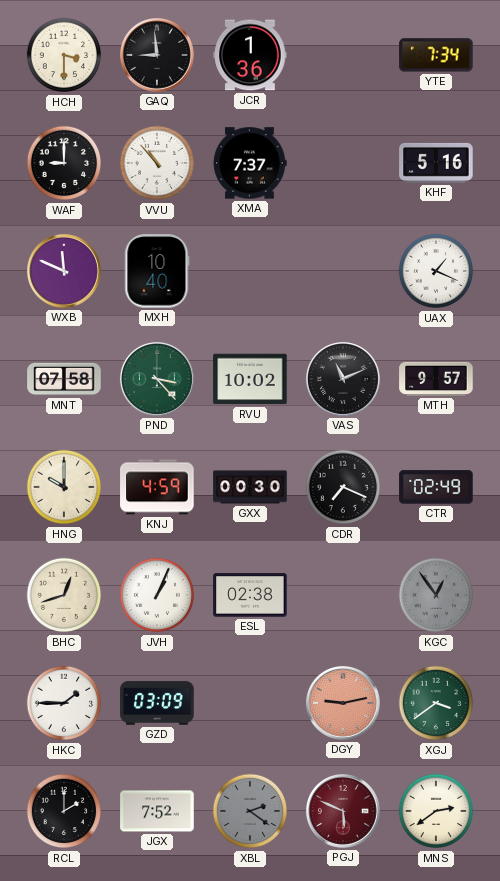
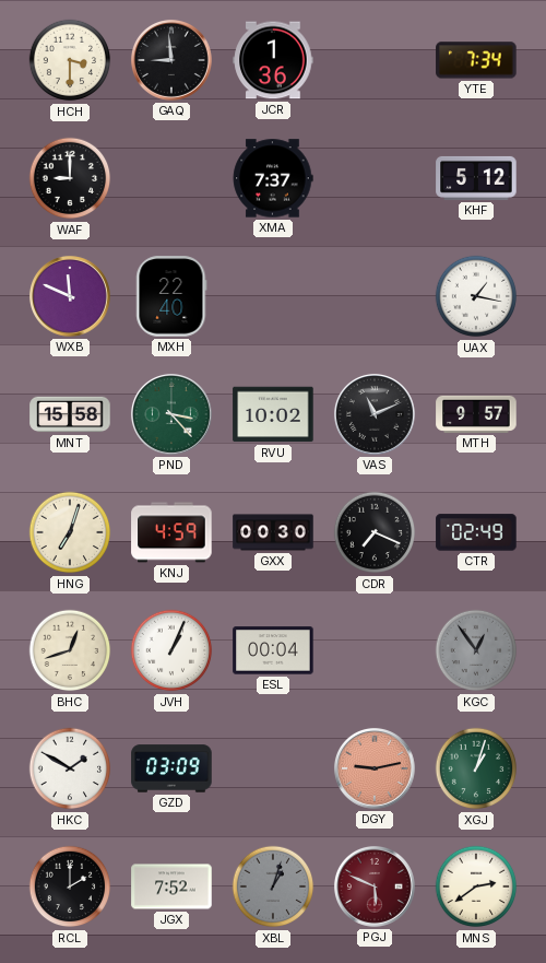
VVU: 10:53 -> none (157, 163)
KHF: 5:16 -> 5:12 (476, 178)
MXH: 10:40 -> 22:40 (171, 296)
UAX: 1:19 -> 1:17 (476, 296)
MNT: 07:58 -> 15:58 (70, 414)
HNG: 10:00 -> 7:03 (70, 532)
ESL: 02:38 -> 00:04 (273, 650)
HKC: 1:45 -> 1:50 (70, 768)
XGJ: 3:39 -> 1:03 (476, 768)
XBL: 2:21 -> 1:03 (273, 886)
